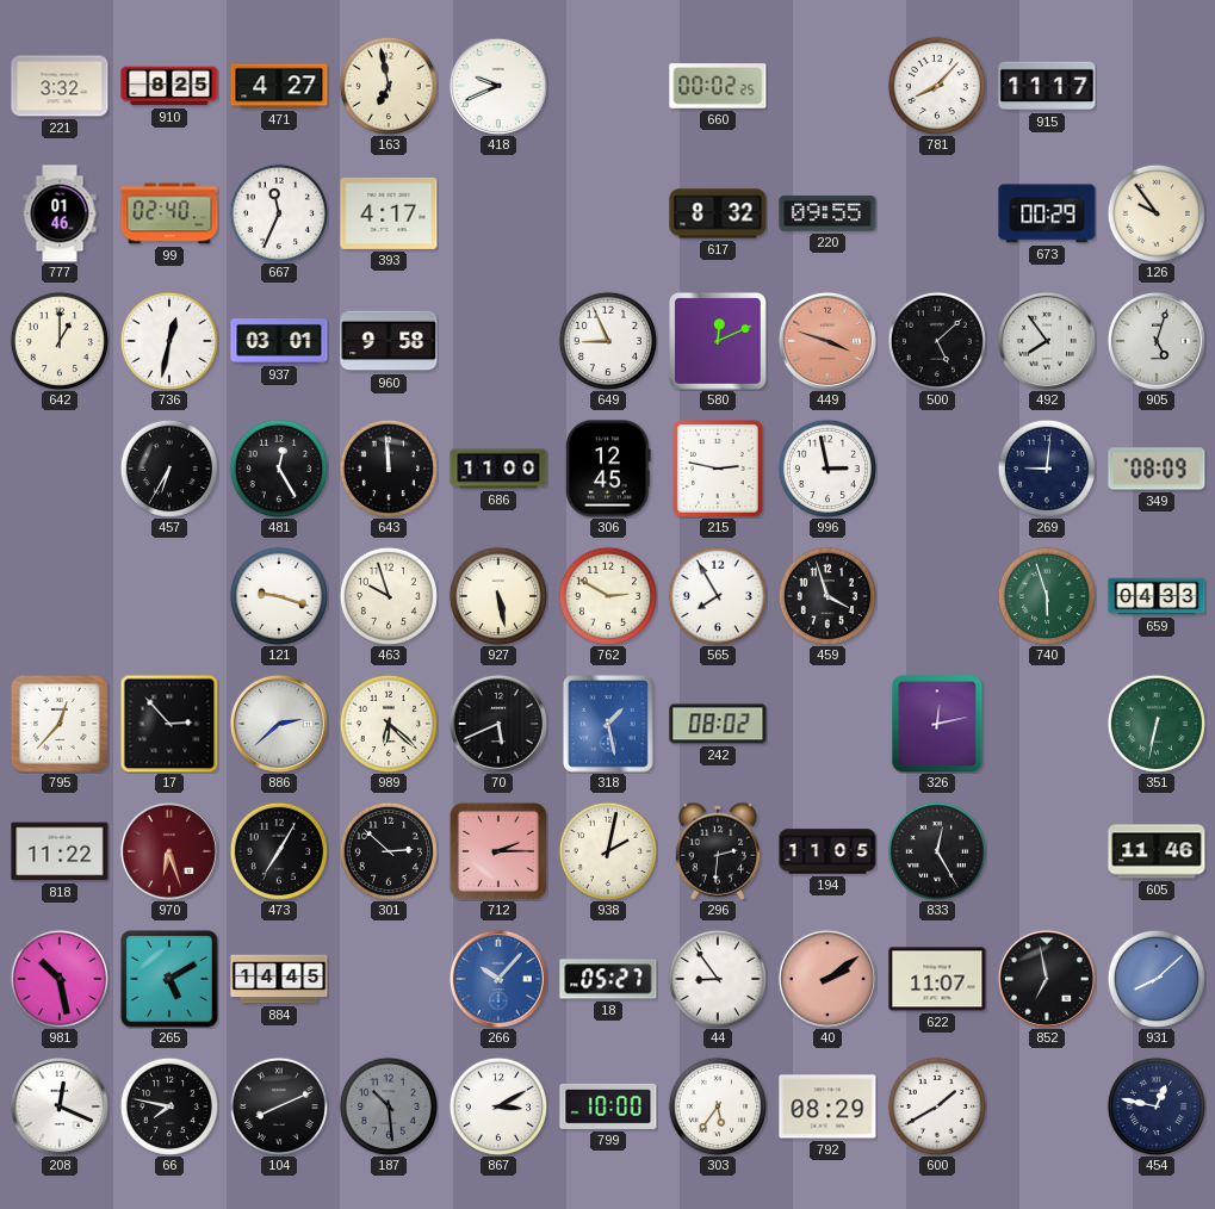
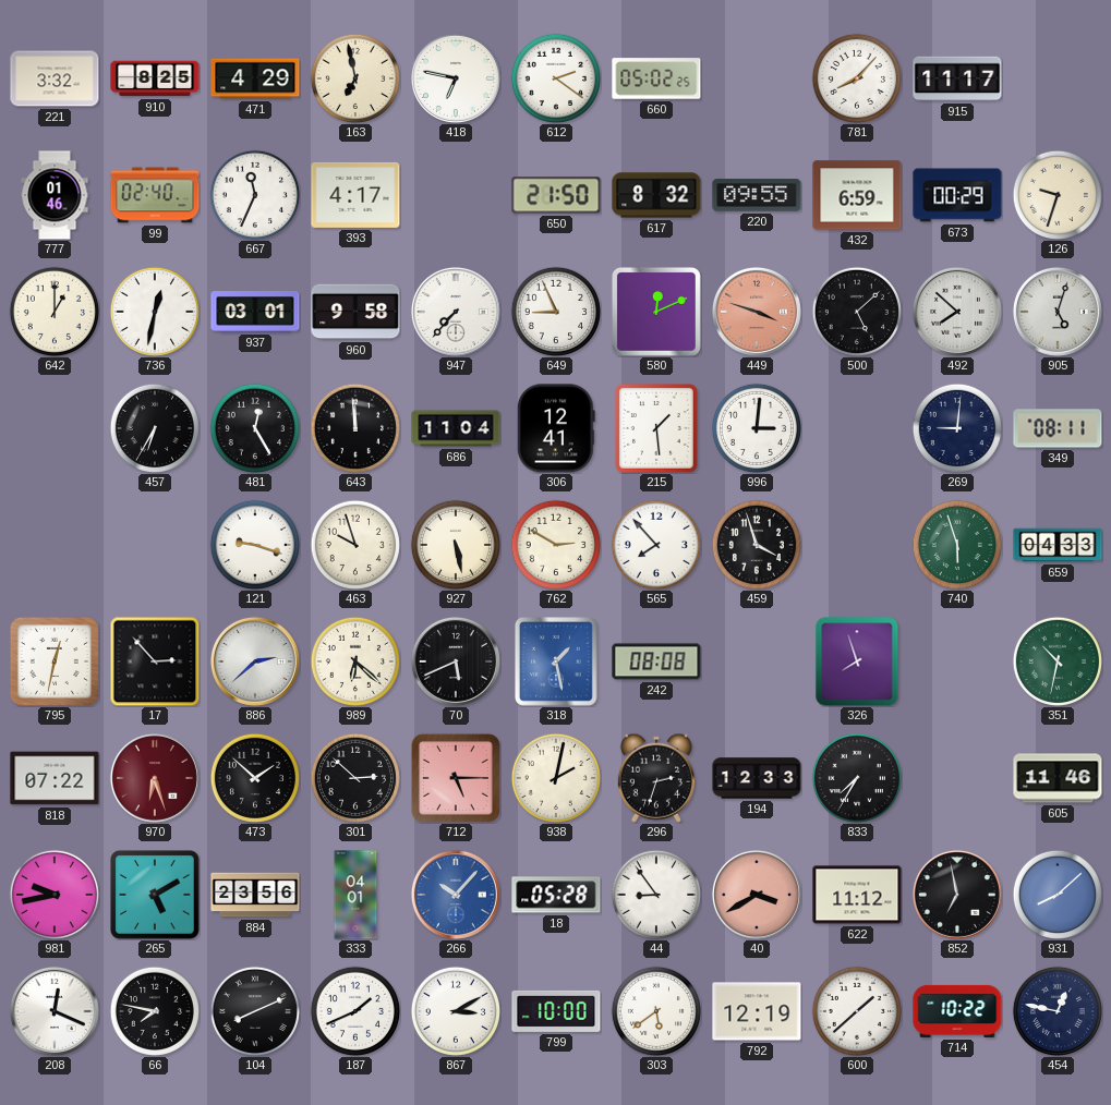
471: 4:27 -> 4:29 (255, 78)
418: 9:41 -> 6:47 (456, 78)
612: none -> 2:21 (556, 78)
660: 00:02 -> 05:02 (656, 78)
650: none -> 21:50 (556, 195)
432: none -> 6:59 (857, 195)
126: 9:54 -> 9:33 (1058, 195)
947: none -> 7:37 (456, 312)
492: 7:54 -> 7:52 (957, 312)
686: 11:00 -> 11:04 (456, 428)
306: 12:45 -> 12:41 (556, 428)
215: 2:47 -> 1:29 (656, 428)
996: 2:58 -> 3:01 (757, 428)
349: 08:09 -> 08:11 (1058, 428)
565: 7:55 -> 7:53 (656, 545)
795: 12:37 -> 12:32 (55, 661)
242: 08:02 -> 08:08 (656, 661)
326: 12:13 -> 7:57 (857, 661)
351: 6:32 -> 10:32 (1058, 661)
818: 11:22 -> 07:22 (55, 778)
473: 7:05 -> 1:52 (255, 778)
712: 2:15 -> 5:15 (456, 778)
296: 2:31 -> 2:33 (656, 778)
194: 11:05 -> 12:33 (757, 778)
833: 12:25 -> 7:35 (857, 778)
981: 10:28 -> 9:43 (55, 895)
884: 14:45 -> 23:56 (255, 895)
333: none -> 04:01 (355, 895)
18: 05:27 -> 05:28 (556, 895)
40: 2:09 -> 3:40 (757, 895)
622: 11:07 -> 11:12 (857, 895)
187: 10:29 -> 1:41 (355, 1011)
187 dial: grey -> white (355, 1011)
303: 5:36 -> 5:39 (656, 1011)
792: 08:29 -> 12:19 (757, 1011)
600: 1:40 -> 1:38 (857, 1011)
714: none -> 10:22 (957, 1011)
